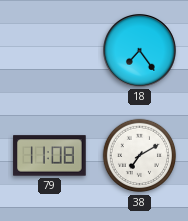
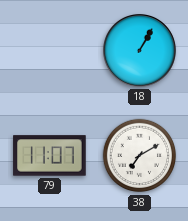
18: 7:24 -> 1:05 (140, 51)
79: 11:08 -> 11:07 (50, 156)
